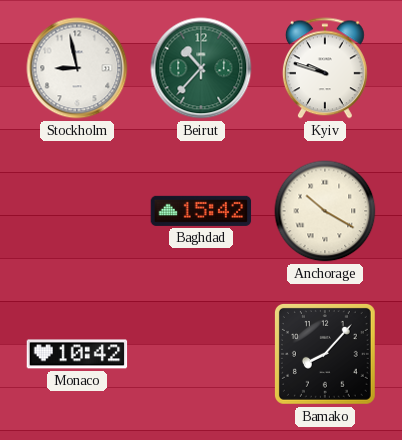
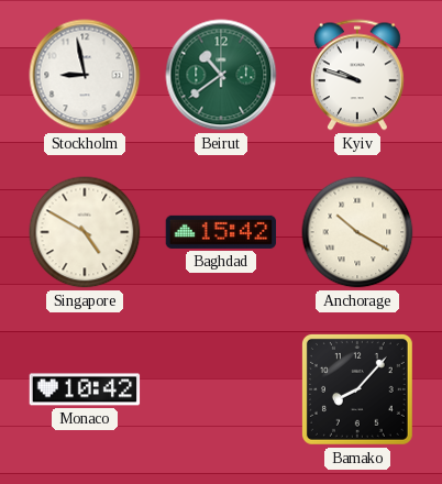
Beirut: 10:37 -> 10:39 (221, 75)
Singapore: none -> 4:50 (85, 232)
